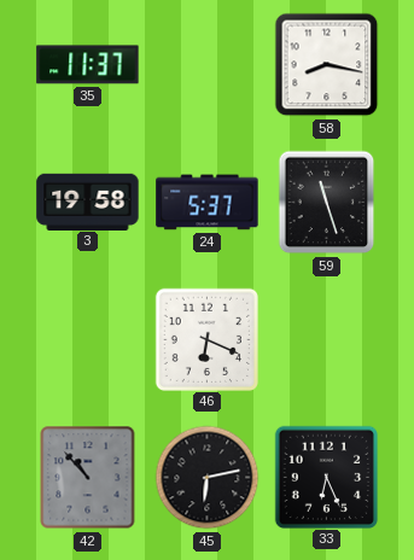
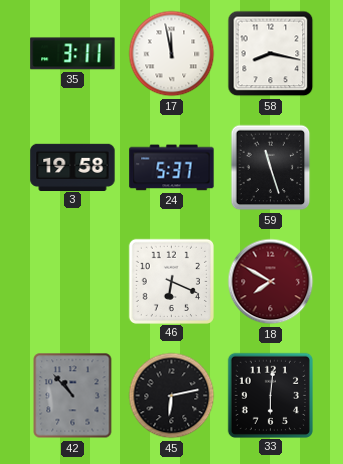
35: 11:37 -> 3:11 (73, 54)
17: none -> 11:58 (172, 54)
18: none -> 7:50 (271, 282)
33: 6:26 -> 6:01 (270, 395)
